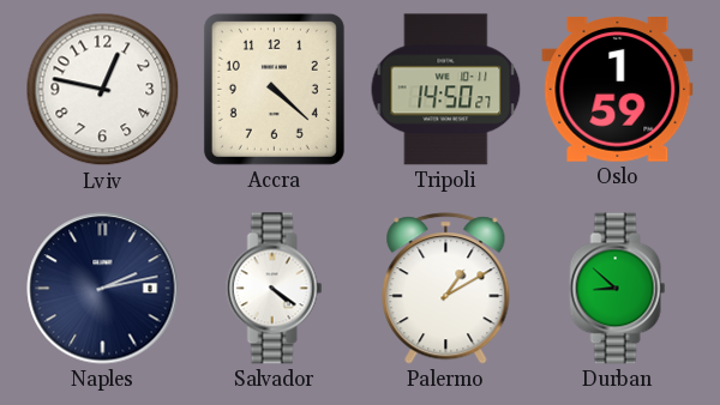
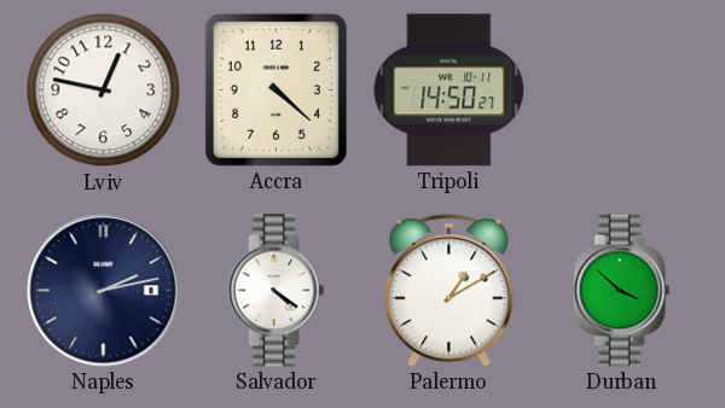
Oslo: 1:59 -> none (618, 90)
Durban: 8:52 -> 3:52 (622, 291)
